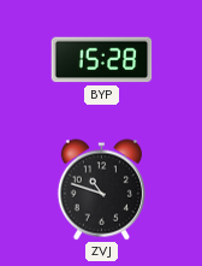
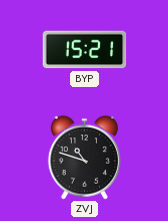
BYP: 15:28 -> 15:21 (85, 50)
